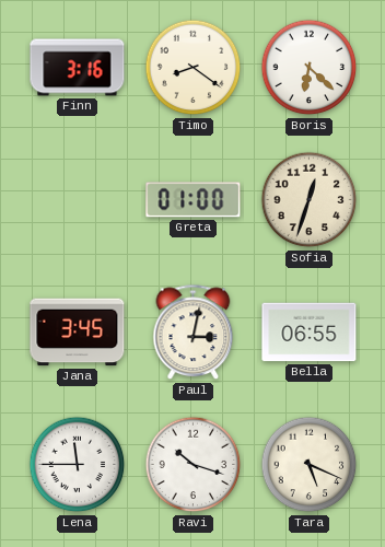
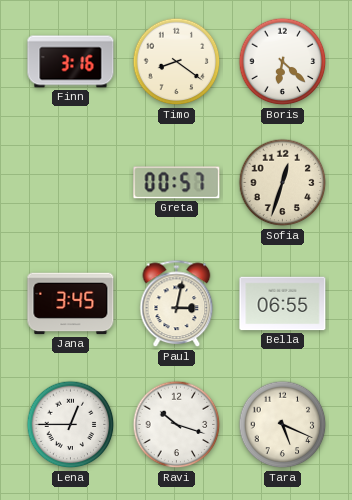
Greta: 01:00 -> 00:57 (177, 183)
Lena: 11:45 -> 12:45 (71, 425)
